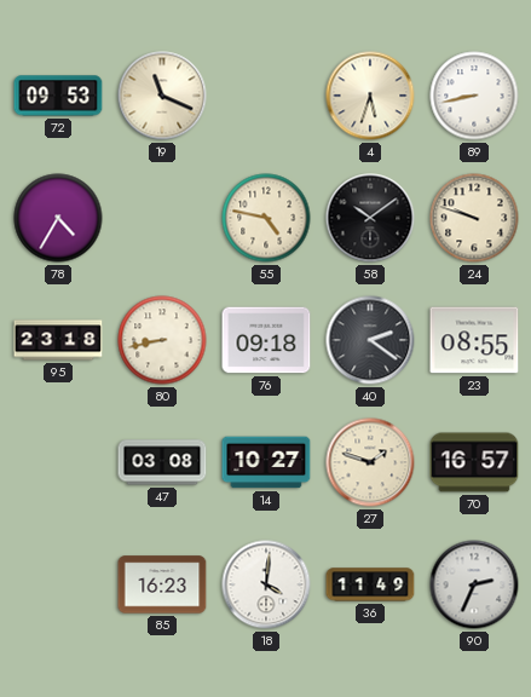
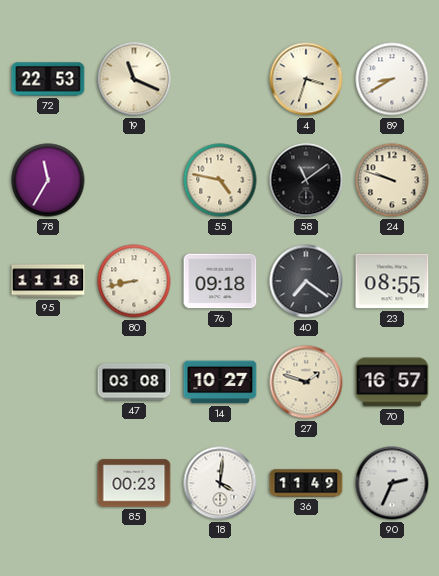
72: 09:53 -> 22:53 (48, 79)
4: 5:33 -> 3:33 (306, 79)
89: 8:43 -> 8:40 (392, 79)
78: 4:35 -> 11:35 (48, 180)
58: 10:09 -> 11:09 (306, 180)
95: 23:18 -> 11:18 (48, 281)
40: 2:21 -> 7:21 (306, 281)
85: 16:23 -> 00:23 (134, 483)
